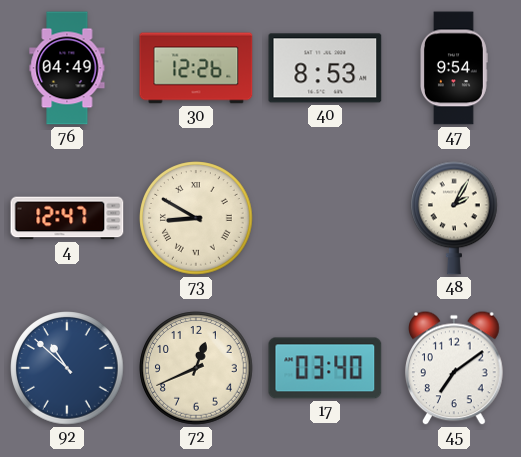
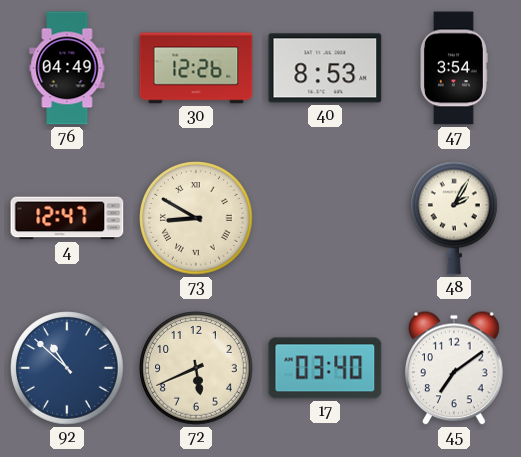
47: 9:54 -> 3:54 (454, 68)
72: 12:41 -> 5:41 (196, 368)
